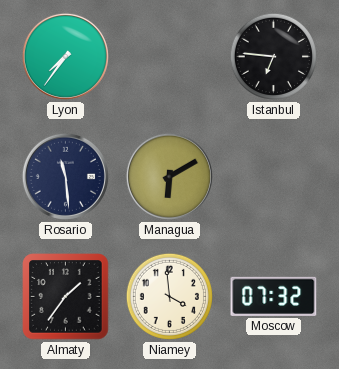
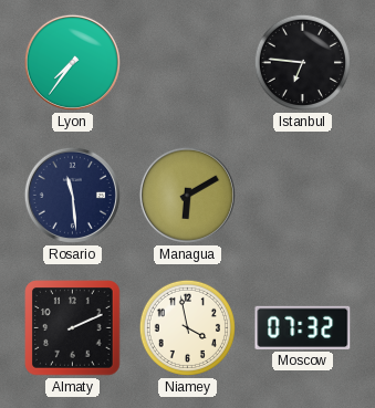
Almaty: 1:36 -> 2:11 (73, 328)
Niamey: 3:59 -> 3:58 (187, 327)
